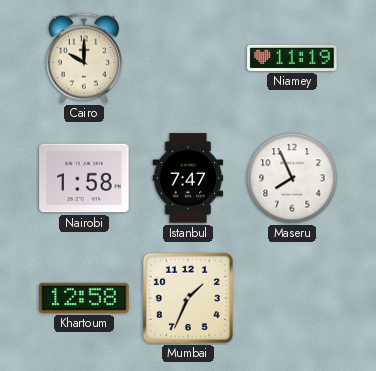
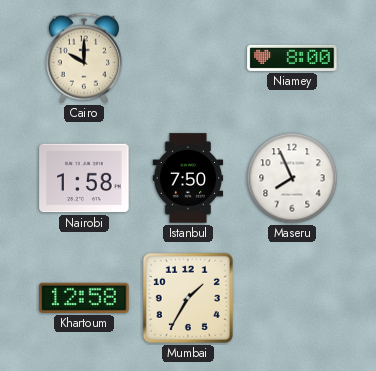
Niamey: 11:19 -> 8:00 (292, 58)
Istanbul: 7:47 -> 7:50 (188, 178)
Mumbai: 1:34 -> 1:35 (188, 298)
